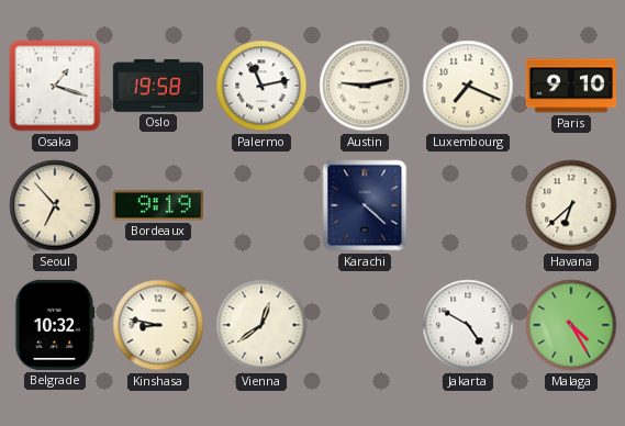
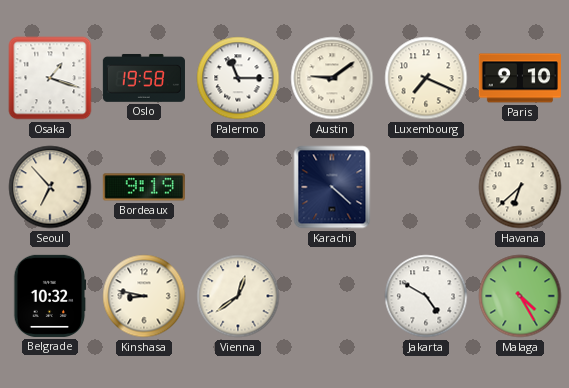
Palermo: 11:13 -> 11:15 (238, 78)
Austin: 9:13 -> 9:09 (332, 78)
